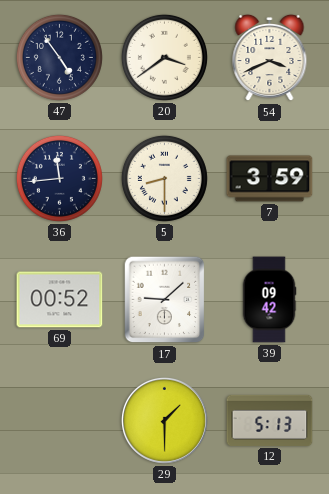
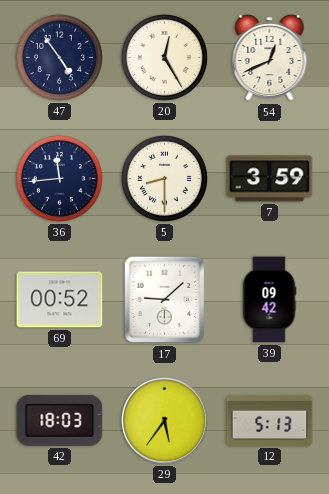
20: 3:39 -> 12:25 (164, 57)
54: 3:41 -> 12:41 (270, 58)
42: none -> 18:03 (60, 420)
29: 1:30 -> 5:36 (164, 420)
